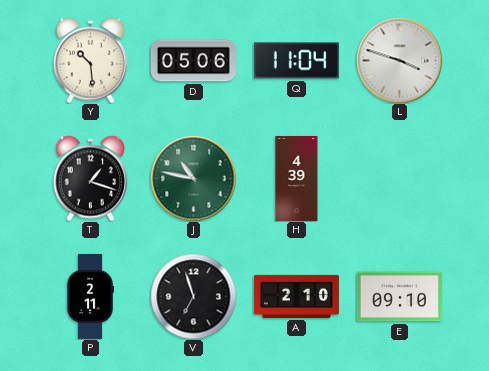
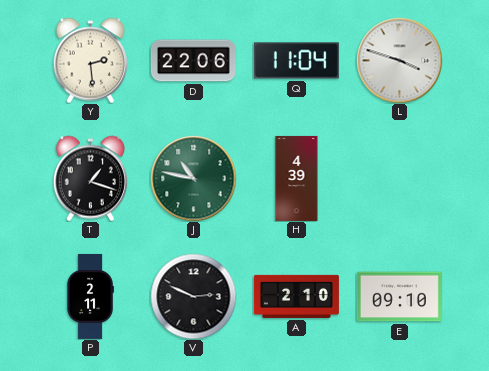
Y: 10:29 -> 2:29 (90, 60)
D: 05:06 -> 22:06 (193, 61)
V: 6:57 -> 2:49 (193, 296)
